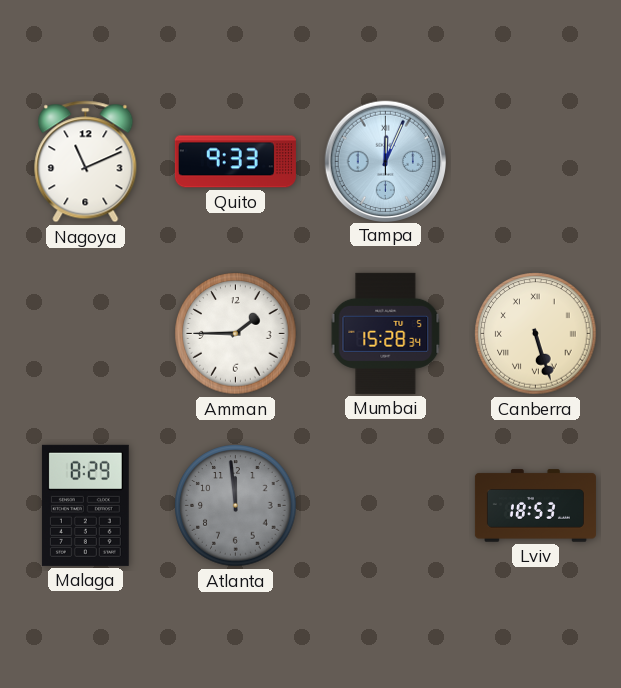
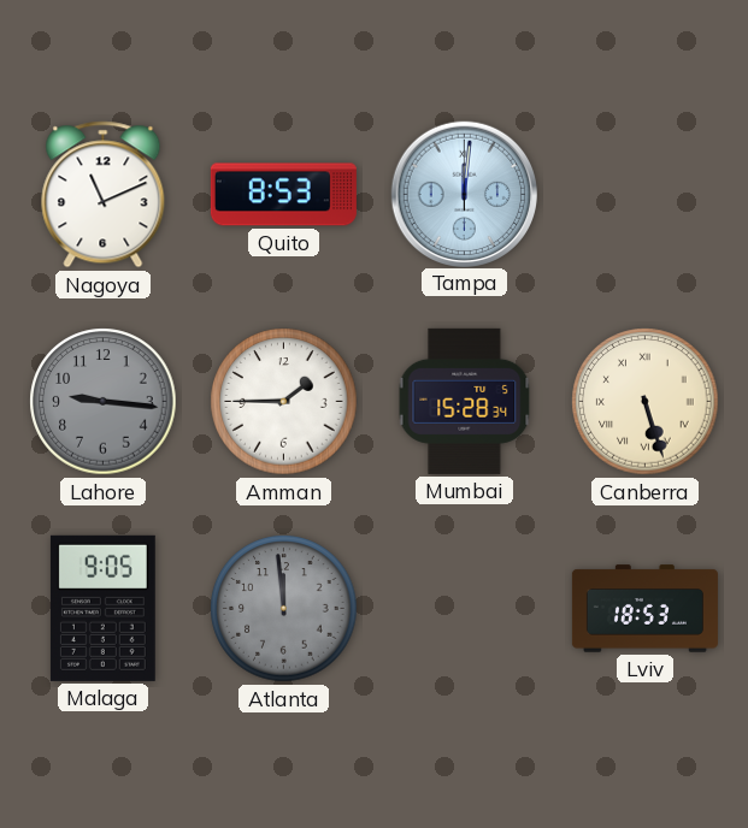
Quito: 9:33 -> 8:53 (283, 195)
Tampa: 12:04 -> 12:01 (464, 194)
Lahore: none -> 9:16 (104, 402)
Malaga: 8:29 -> 9:05 (102, 608)
